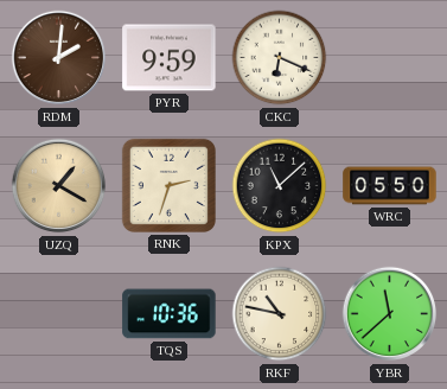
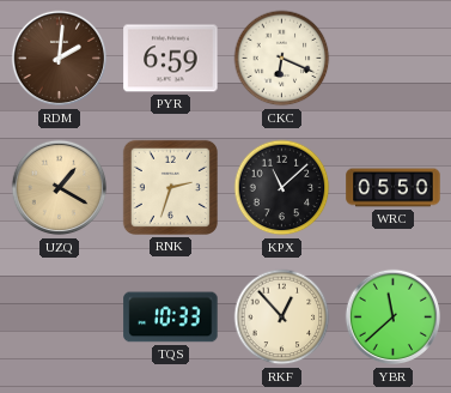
PYR: 9:59 -> 6:59 (171, 59)
TQS: 10:36 -> 10:33 (171, 318)
RKF: 10:47 -> 12:53 (282, 318)
